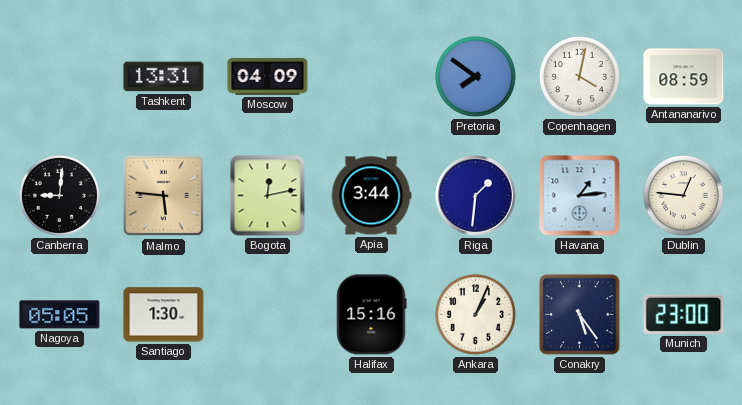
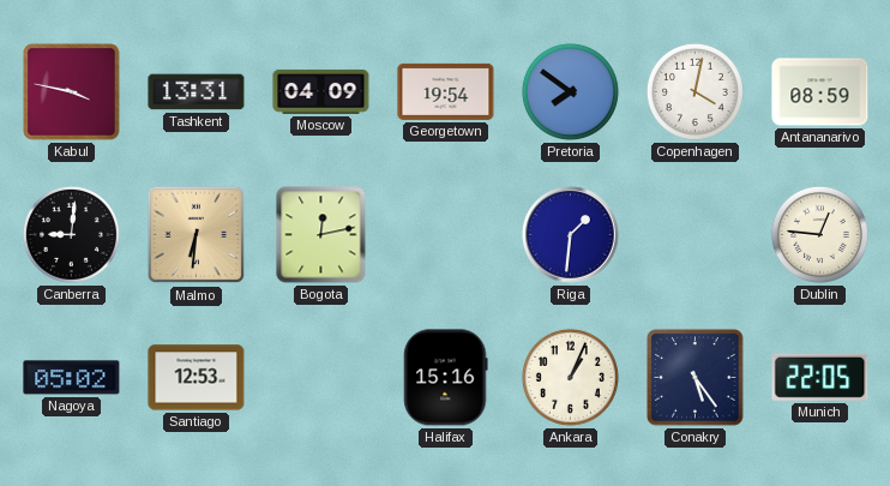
Kabul: none -> 3:47 (72, 92)
Georgetown: none -> 19:54 (446, 91)
Malmo: 5:46 -> 6:31 (197, 235)
Apia: 3:44 -> none (371, 196)
Havana: 1:14 -> none (580, 196)
Nagoya: 05:05 -> 05:02 (72, 378)
Santiago: 1:30 -> 12:53 (197, 378)
Munich: 23:00 -> 22:05 (820, 377)
